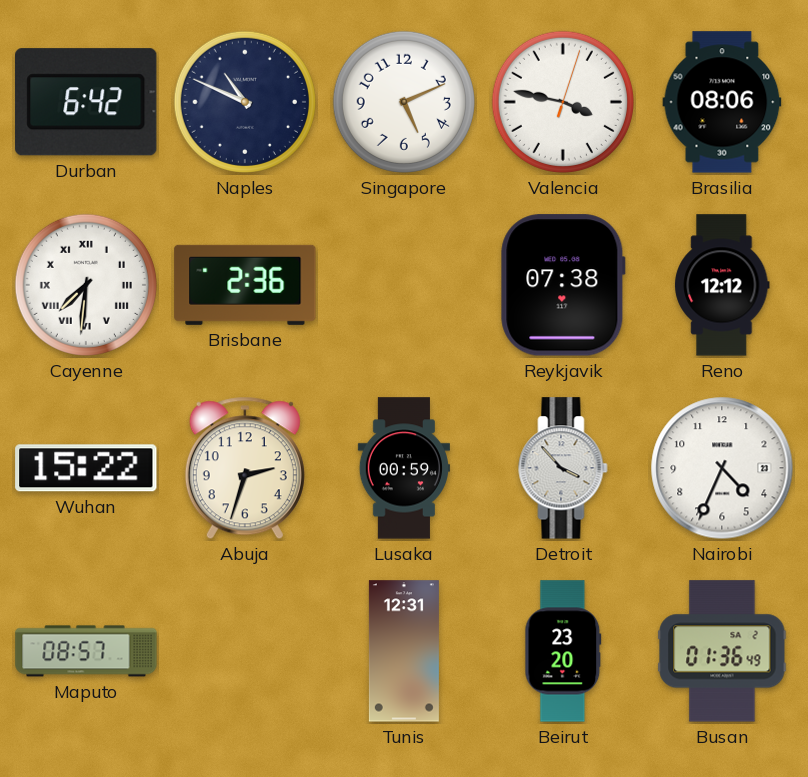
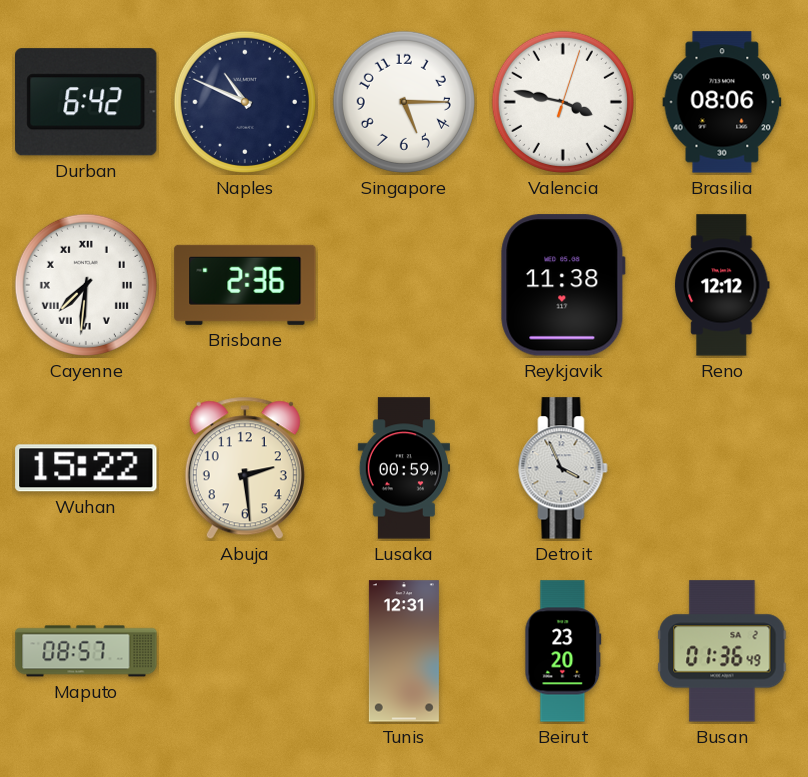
Singapore: 5:11 -> 5:15 (404, 102)
Reykjavik: 07:38 -> 11:38 (563, 285)
Abuja: 2:33 -> 2:29 (245, 468)
Detroit: 3:53 -> 3:56 (563, 468)
Nairobi: 4:34 -> none (722, 468)
